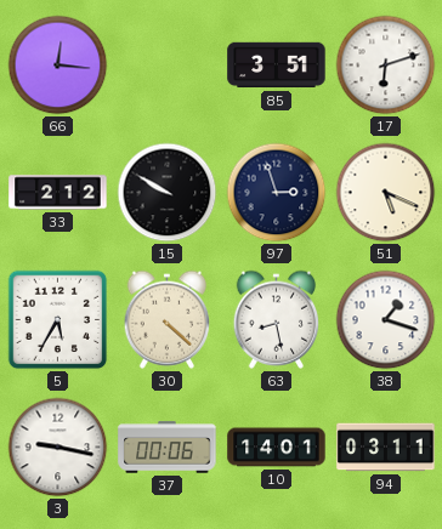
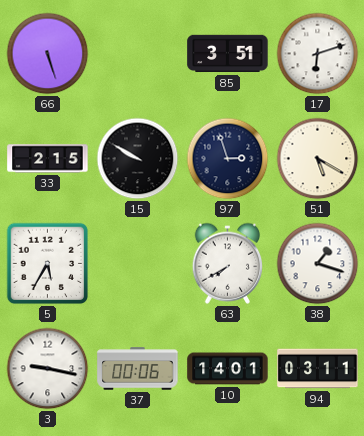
66: 12:16 -> 5:27 (48, 54)
33: 2:12 -> 2:15 (48, 159)
51: 5:19 -> 5:20 (318, 159)
30: 4:22 -> none (168, 319)
63: 8:28 -> 7:40 (228, 263)
